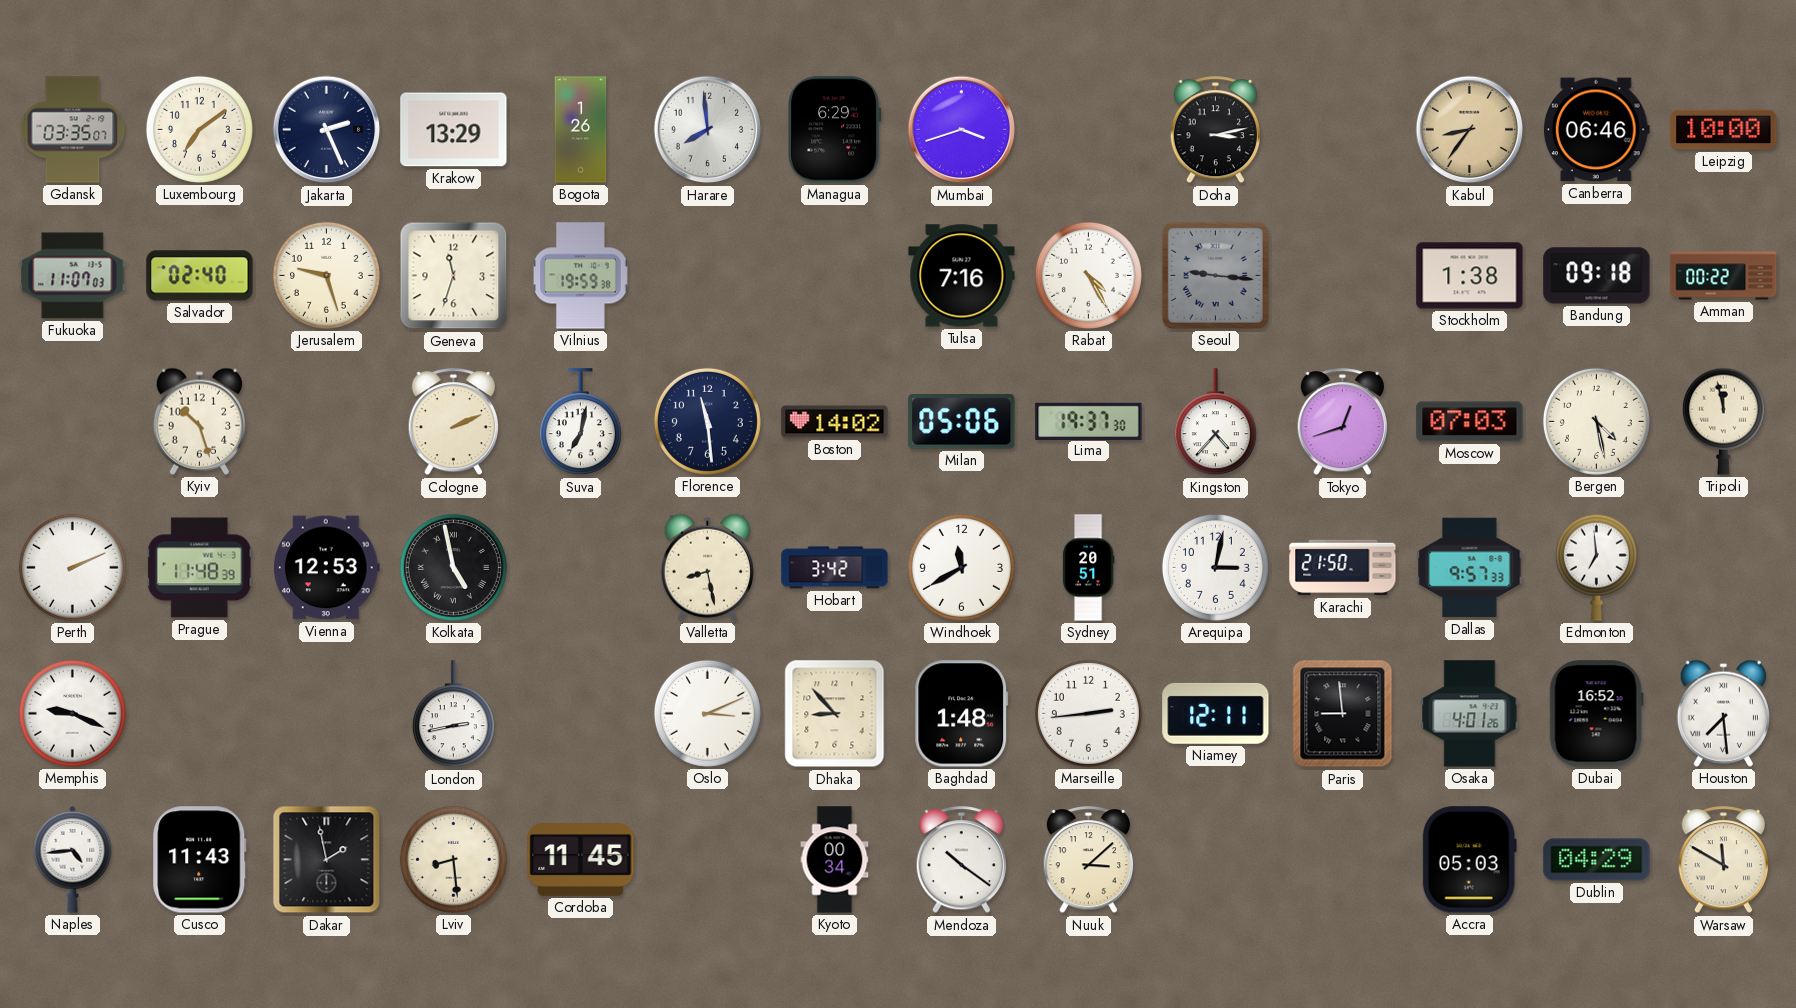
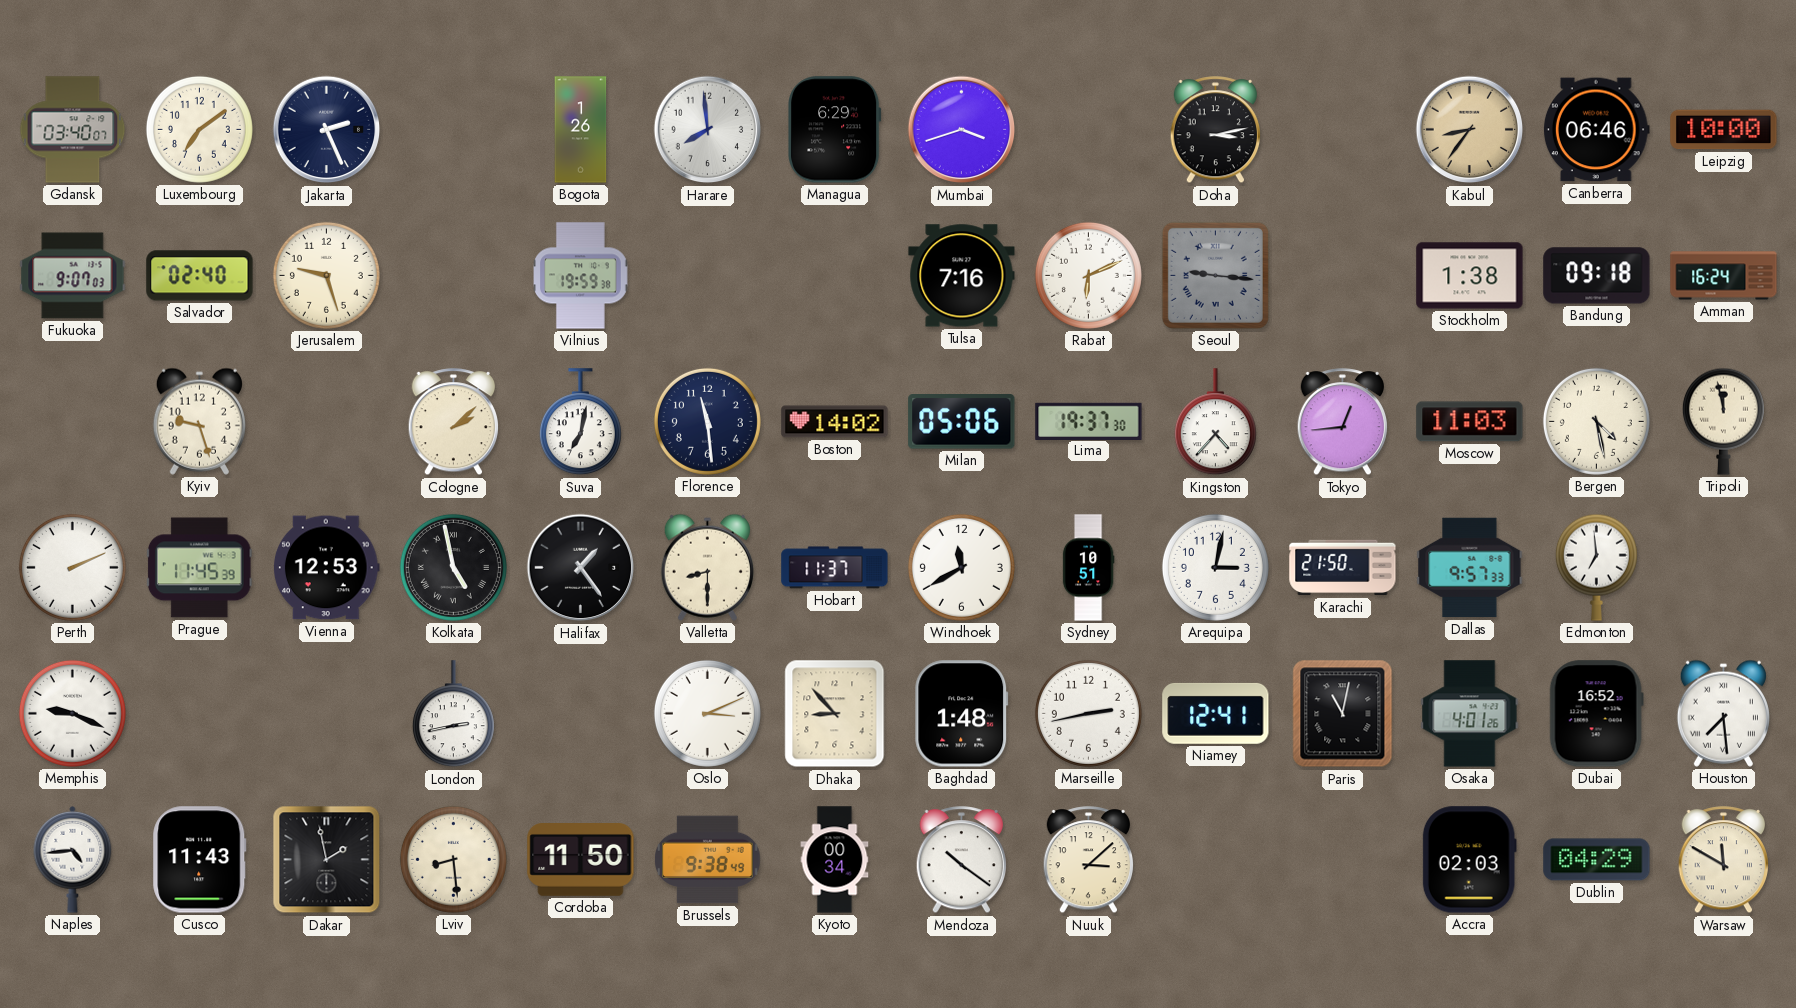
Gdansk: 03:35 -> 03:40 (73, 130)
Krakow: 13:29 -> none (454, 130)
Fukuoka: 11:07 -> 9:07 (73, 276)
Geneva: 11:33 -> none (454, 276)
Rabat: 4:25 -> 6:11 (1088, 275)
Amman: 00:22 -> 16:24 (1724, 276)
Kyiv: 10:27 -> 9:27 (199, 421)
Cologne: 2:11 -> 2:08 (453, 422)
Tokyo: 12:42 -> 12:44 (1342, 422)
Moscow: 07:03 -> 11:03 (1470, 422)
Prague: 11:48 -> 11:45 (199, 568)
Halifax: none -> 1:24 (581, 568)
Valletta: 8:28 -> 8:30 (707, 567)
Hobart: 3:42 -> 11:37 (835, 568)
Sydney: 20:51 -> 10:51 (1088, 568)
Marseille: 2:44 -> 2:43 (1088, 713)
Niamey: 12:11 -> 12:41 (1216, 713)
Paris: 8:59 -> 11:02 (1343, 714)
Cordoba: 11:45 -> 11:50 (581, 860)
Brussels: none -> 9:38 (708, 860)
Accra: 05:03 -> 02:03 (1469, 860)
